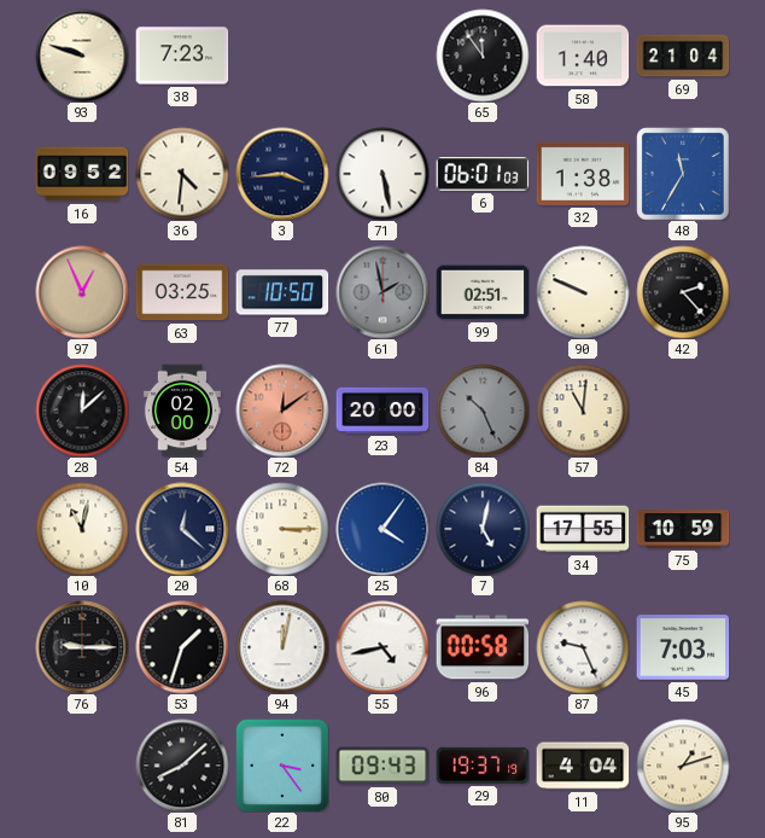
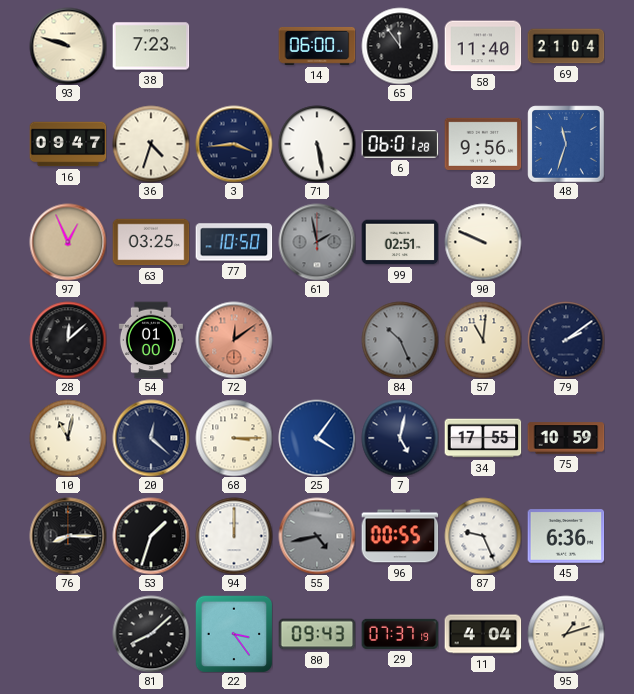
14: none -> 06:00 (317, 46)
58: 1:40 -> 11:40 (483, 46)
16: 09:52 -> 09:47 (68, 144)
36: 4:31 -> 4:33 (151, 144)
6: 06:01:03 -> 06:01:28 (400, 144)
32: 1:38 -> 9:56 (483, 144)
48: 11:35 -> 11:33 (566, 144)
42: 2:23 -> none (683, 292)
54: 02:00 -> 01:00 (151, 340)
23: 20:00 -> none (382, 411)
79: none -> 2:09 (566, 340)
76: 9:15 -> 8:15 (68, 536)
94: 12:02 -> 12:00 (234, 536)
55 dial: white -> grey (317, 536)
96: 00:58 -> 00:55 (400, 536)
45: 7:03 -> 6:36 (566, 536)
29: 19:37 -> 07:37 (400, 634)
